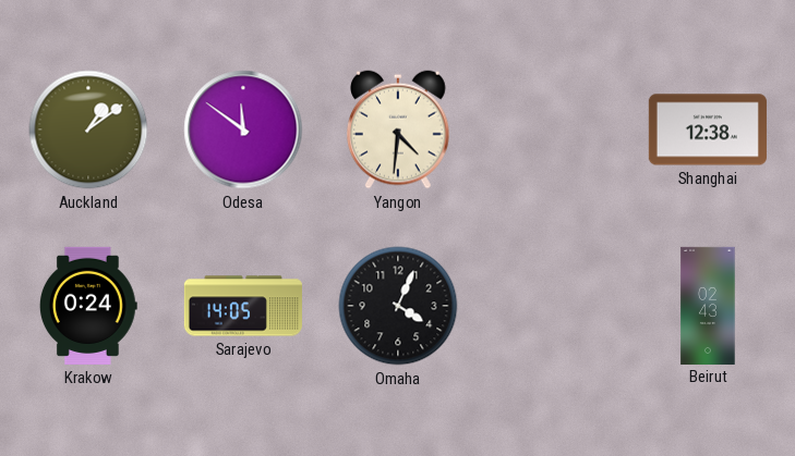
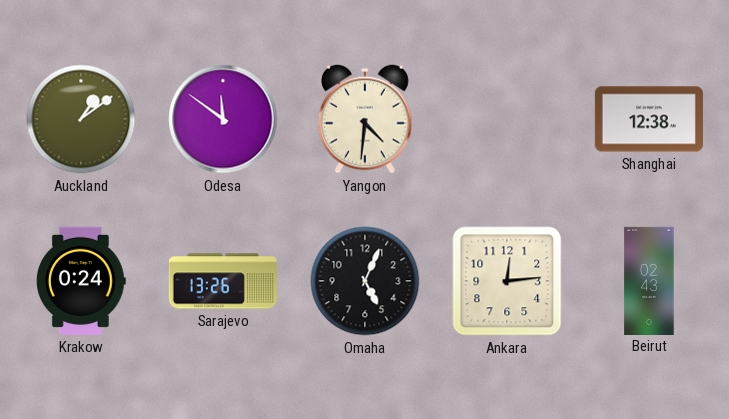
Sarajevo: 14:05 -> 13:26 (223, 281)
Omaha: 4:04 -> 5:04 (365, 281)
Ankara: none -> 12:14 (507, 281)
